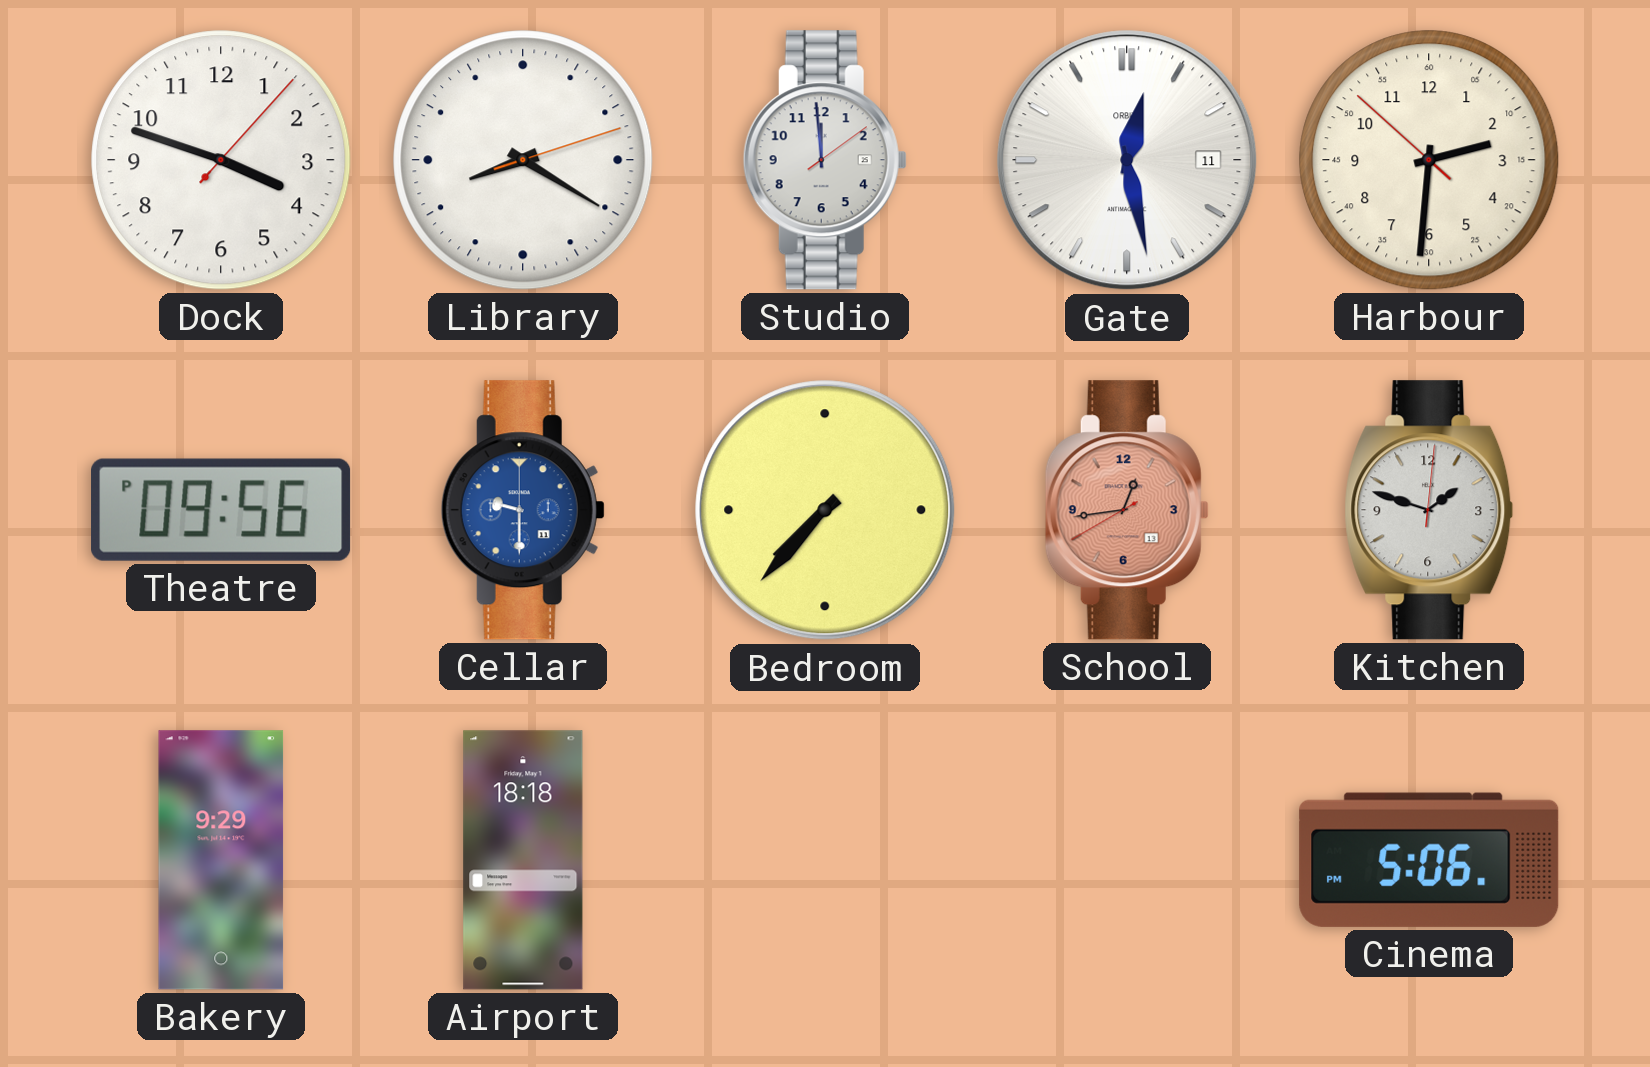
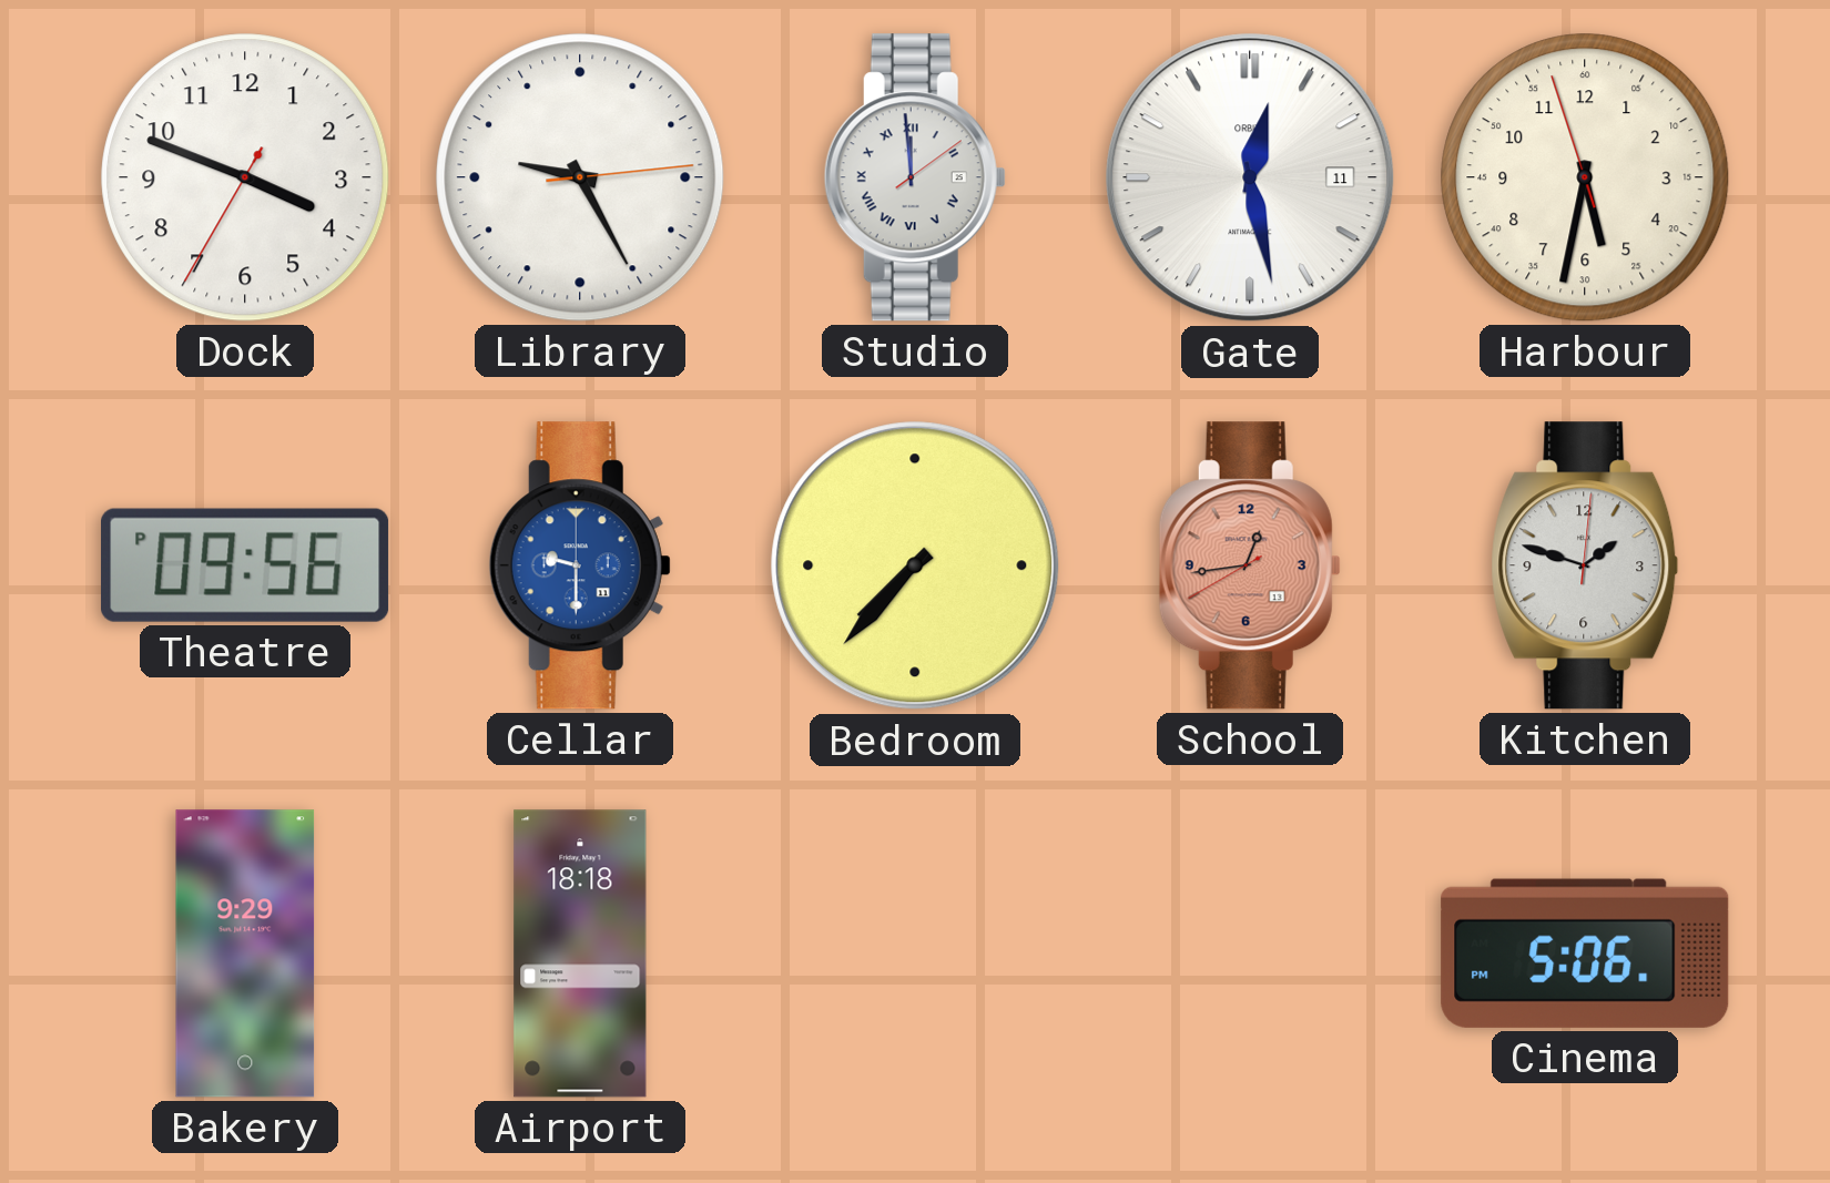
Dock: 3:48:07 -> 3:48:35 (245, 177)
Library: 8:20 -> 9:25 (580, 177)
Studio numerals: Arabic -> Roman (915, 177)
Harbour: 2:30 -> 5:31 (1585, 177)
